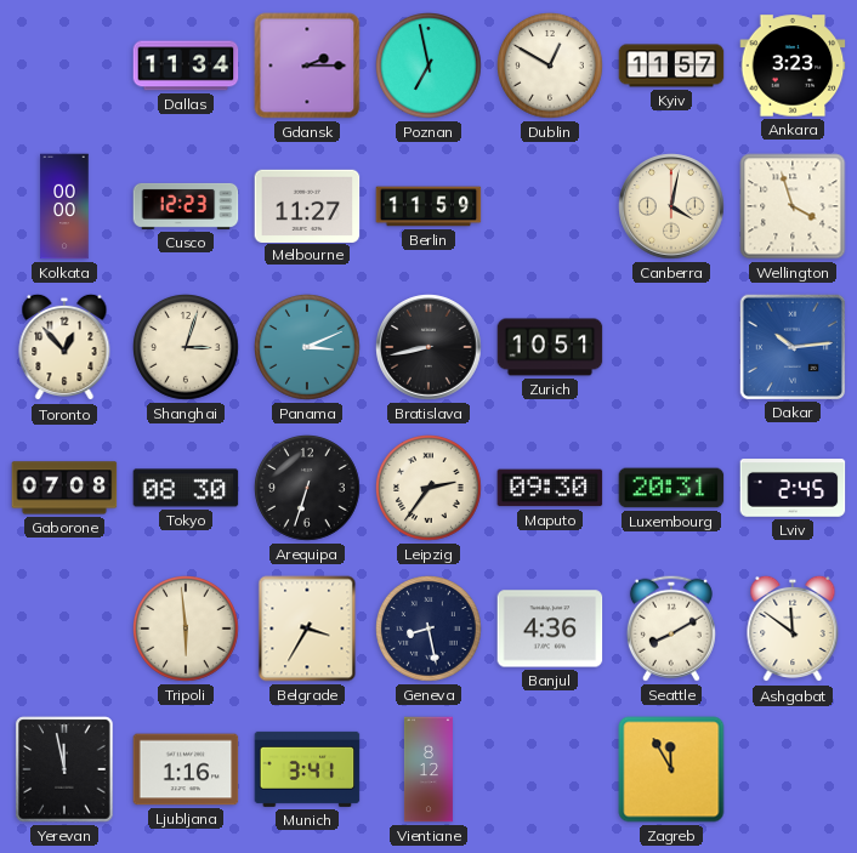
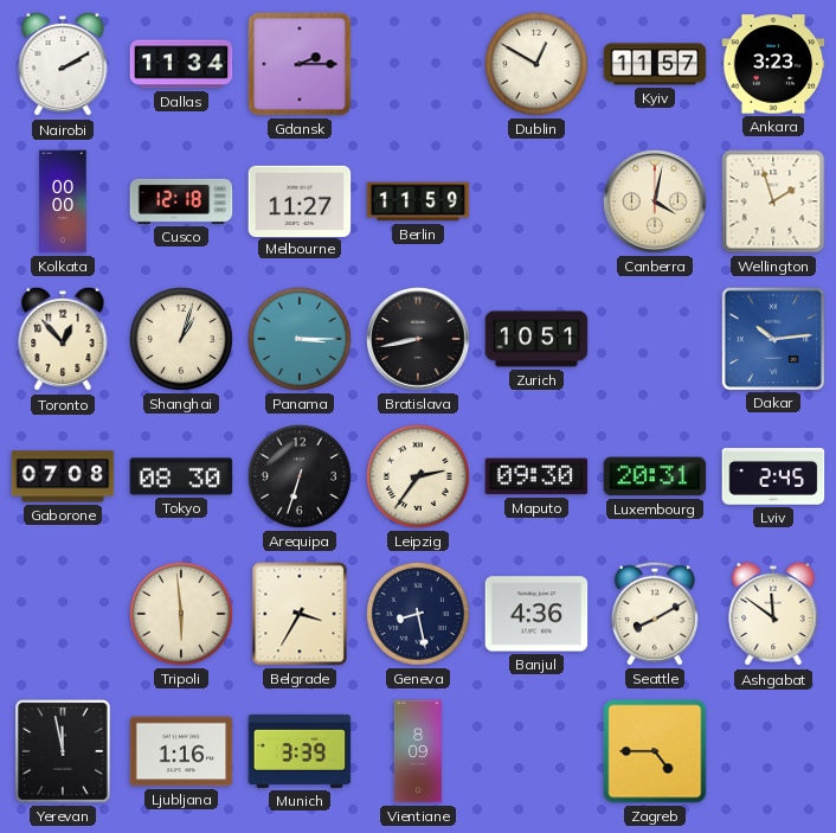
Nairobi: none -> 2:10 (63, 64)
Poznan: 6:58 -> none (430, 67)
Cusco: 12:23 -> 12:18 (181, 201)
Wellington: 3:57 -> 1:57 (773, 201)
Shanghai: 3:03 -> 1:03 (182, 340)
Panama: 3:11 -> 3:15 (301, 340)
Munich: 3:41 -> 3:39 (300, 751)
Vientiane: 8:12 -> 8:09 (418, 751)
Zagreb: 11:55 -> 4:45 (655, 751)
